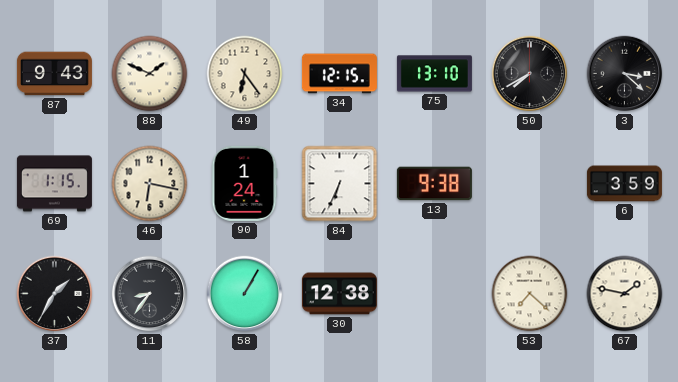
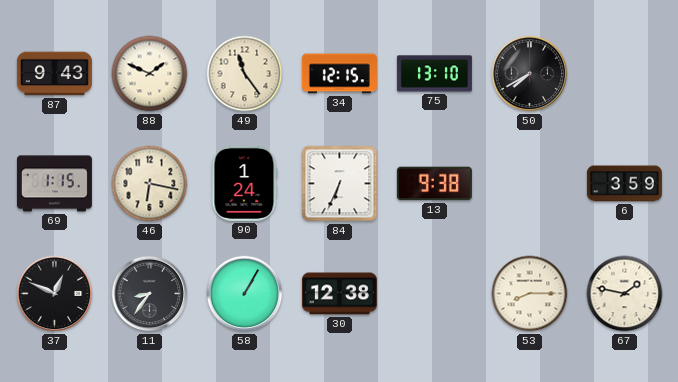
49: 6:24 -> 11:24 (245, 74)
3: 3:22 -> none (625, 74)
37: 1:35 -> 12:49 (55, 294)
53: 7:22 -> 8:15 (530, 294)
